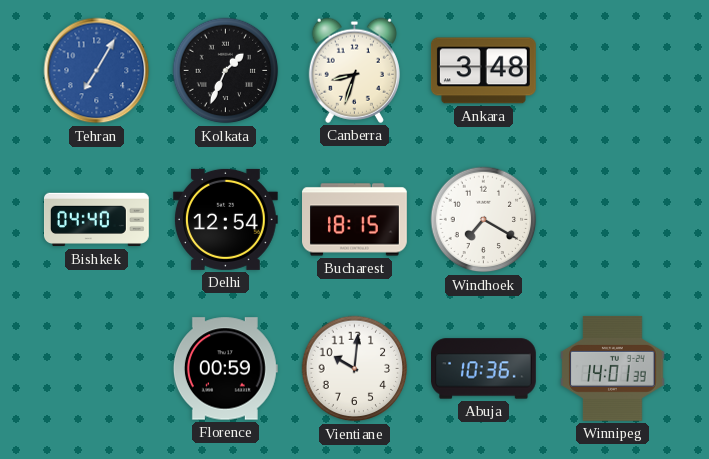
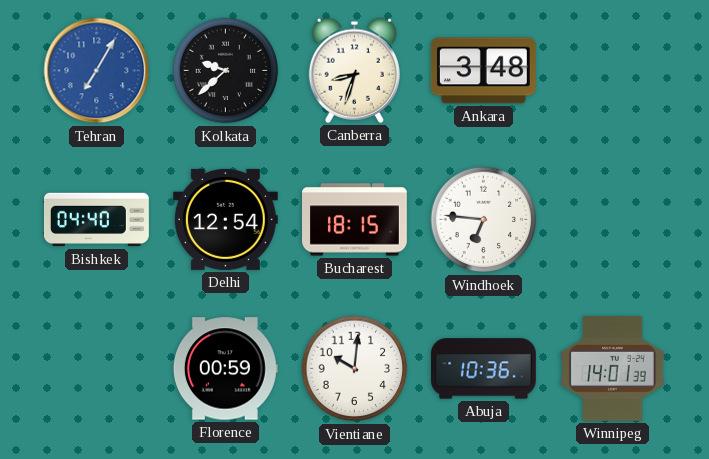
Kolkata: 1:34 -> 9:38 (226, 71)
Windhoek: 7:20 -> 6:46 (484, 220)
